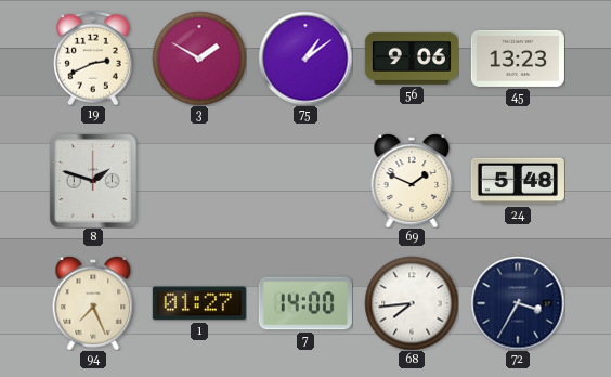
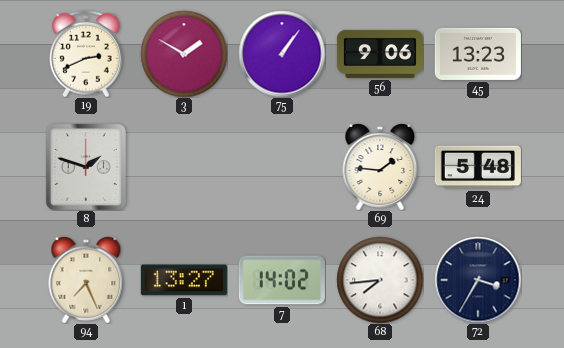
75: 1:09 -> 1:06 (282, 54)
69: 1:49 -> 1:46 (380, 167)
1: 01:27 -> 13:27 (184, 280)
7: 14:00 -> 14:02 (282, 280)
